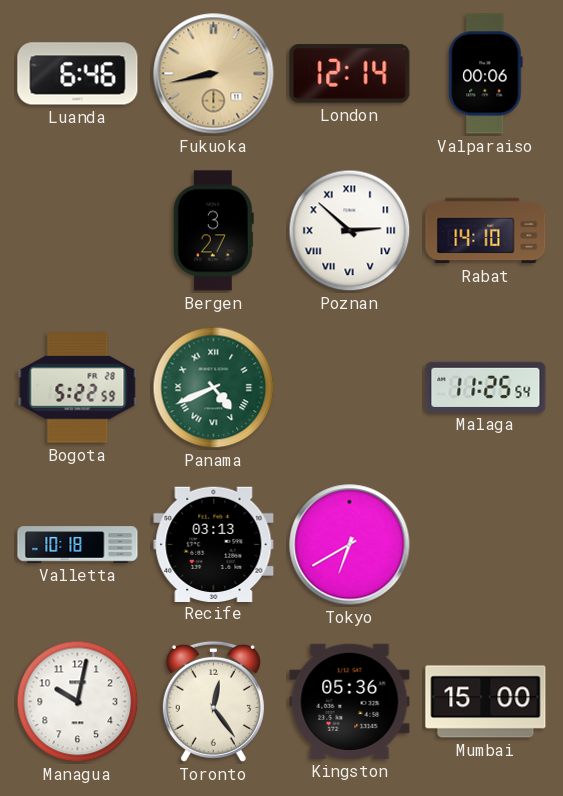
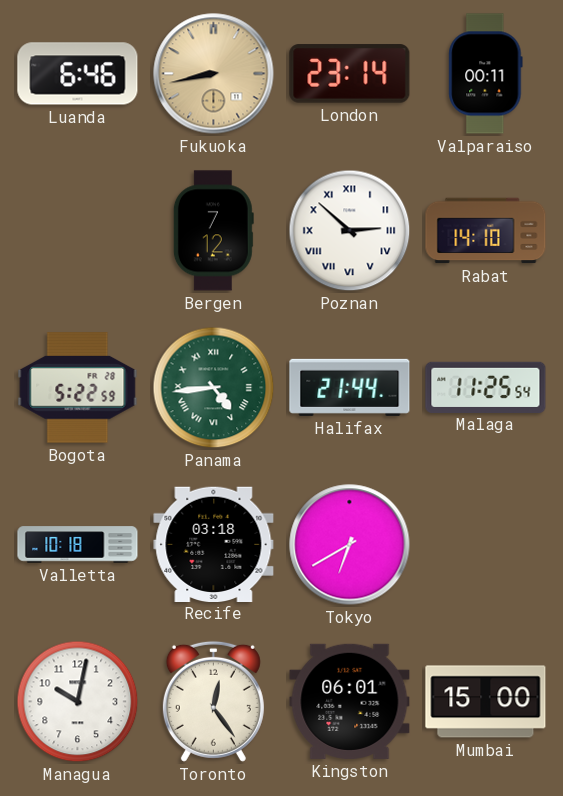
London: 12:14 -> 23:14 (350, 74)
Valparaiso: 00:06 -> 00:11 (486, 74)
Bergen: 3:27 -> 7:12 (213, 231)
Panama: 4:41 -> 4:44 (214, 388)
Halifax: none -> 21:44 (350, 387)
Recife: 03:13 -> 03:18 (214, 544)
Kingston: 05:36 -> 06:01 (350, 701)
